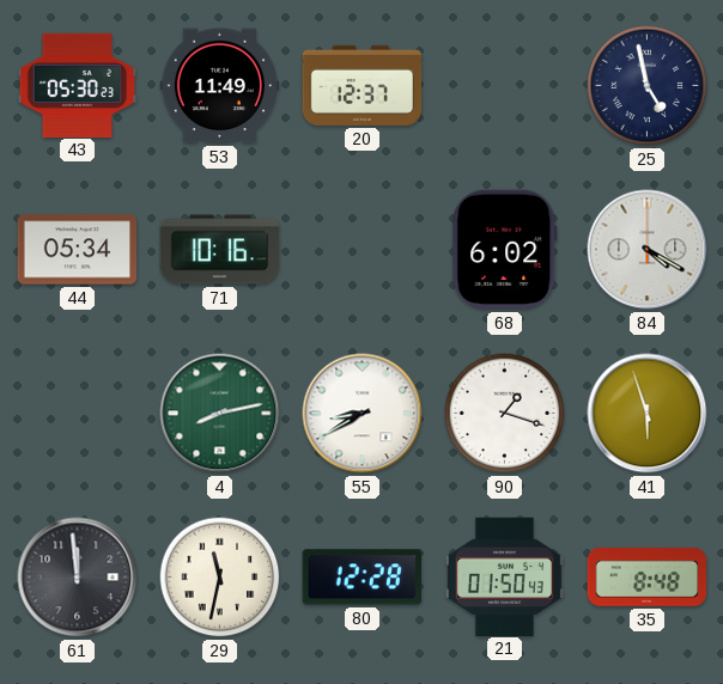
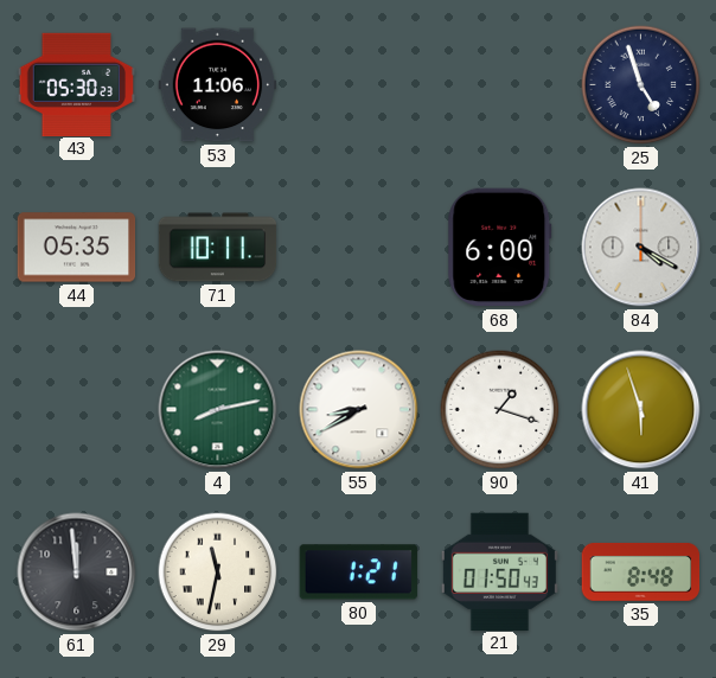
53: 11:49 -> 11:06 (218, 85)
20: 12:37 -> none (363, 85)
25: 4:58 -> 4:57 (641, 85)
44: 05:34 -> 05:35 (77, 248)
71: 10:16 -> 10:11 (218, 248)
68: 6:02 -> 6:00 (500, 248)
80: 12:28 -> 1:21 (358, 573)
